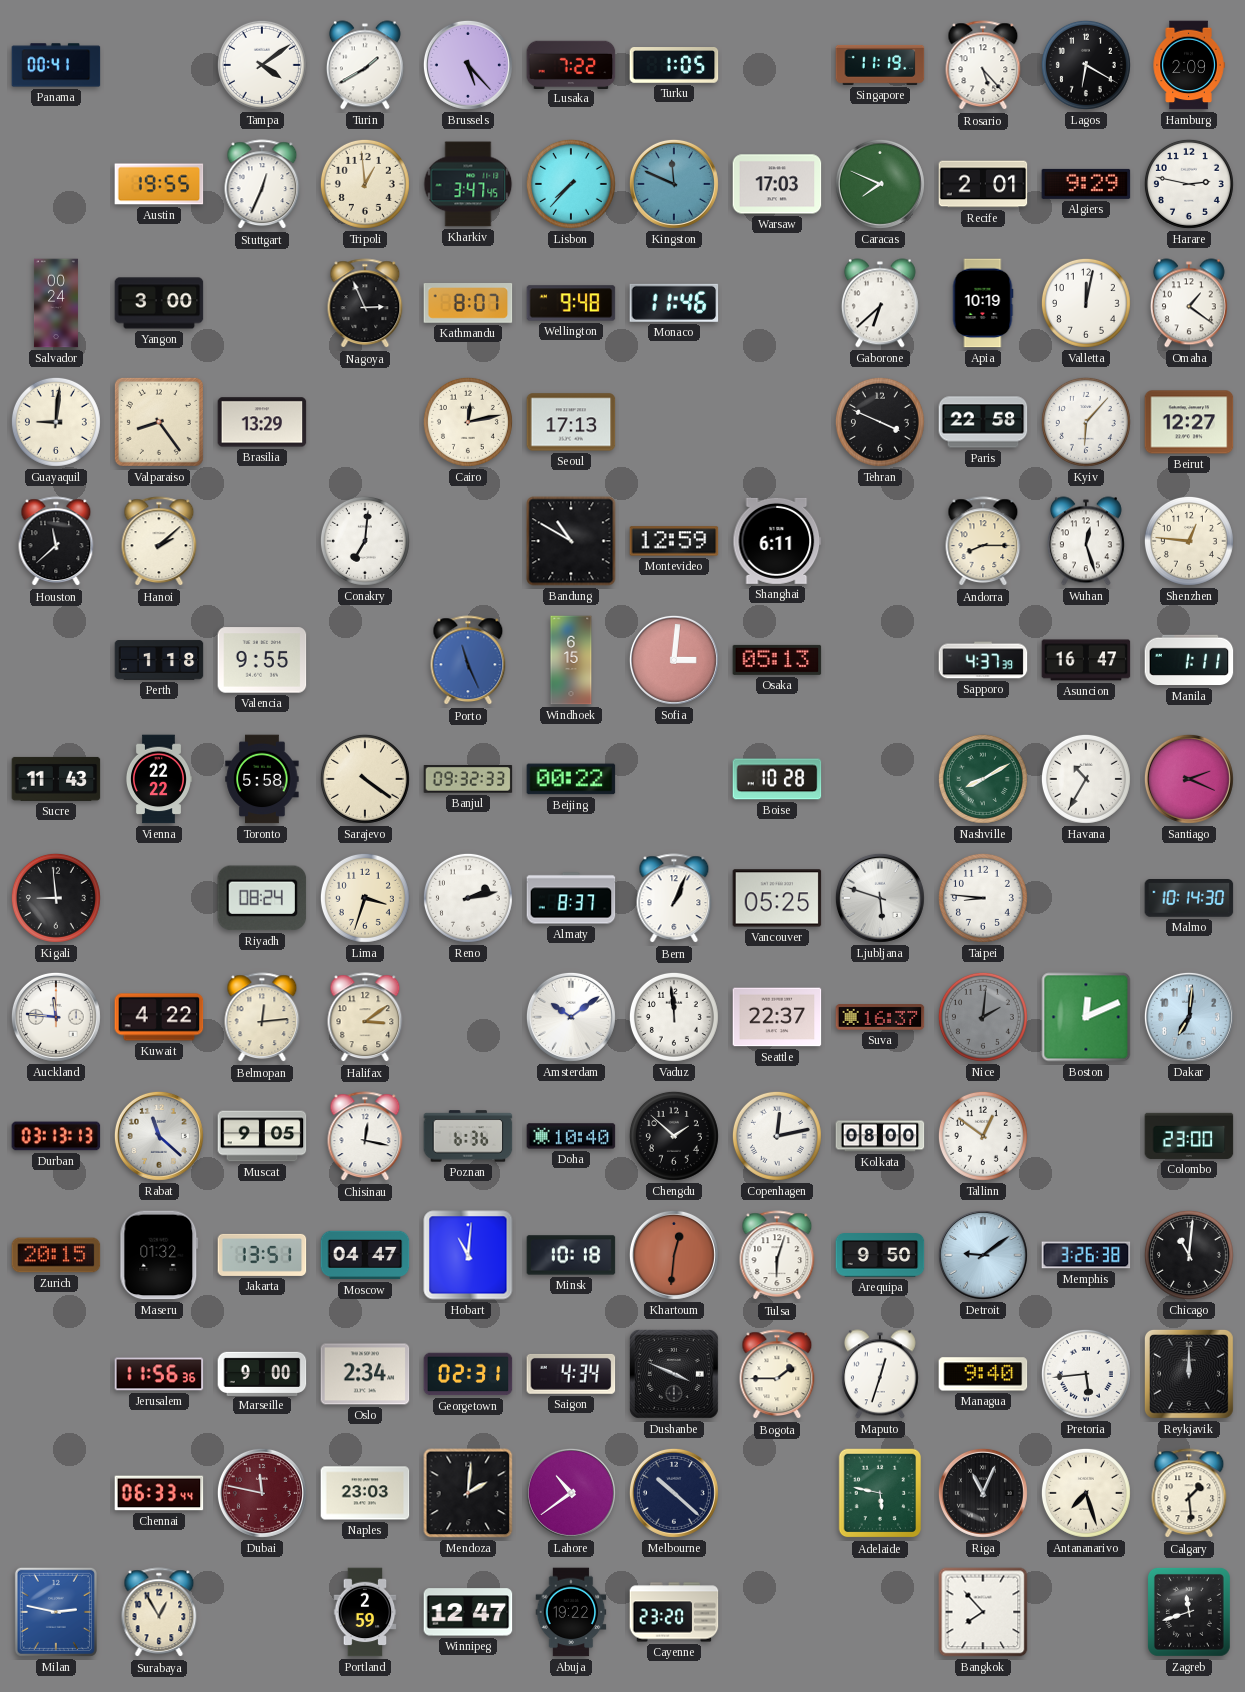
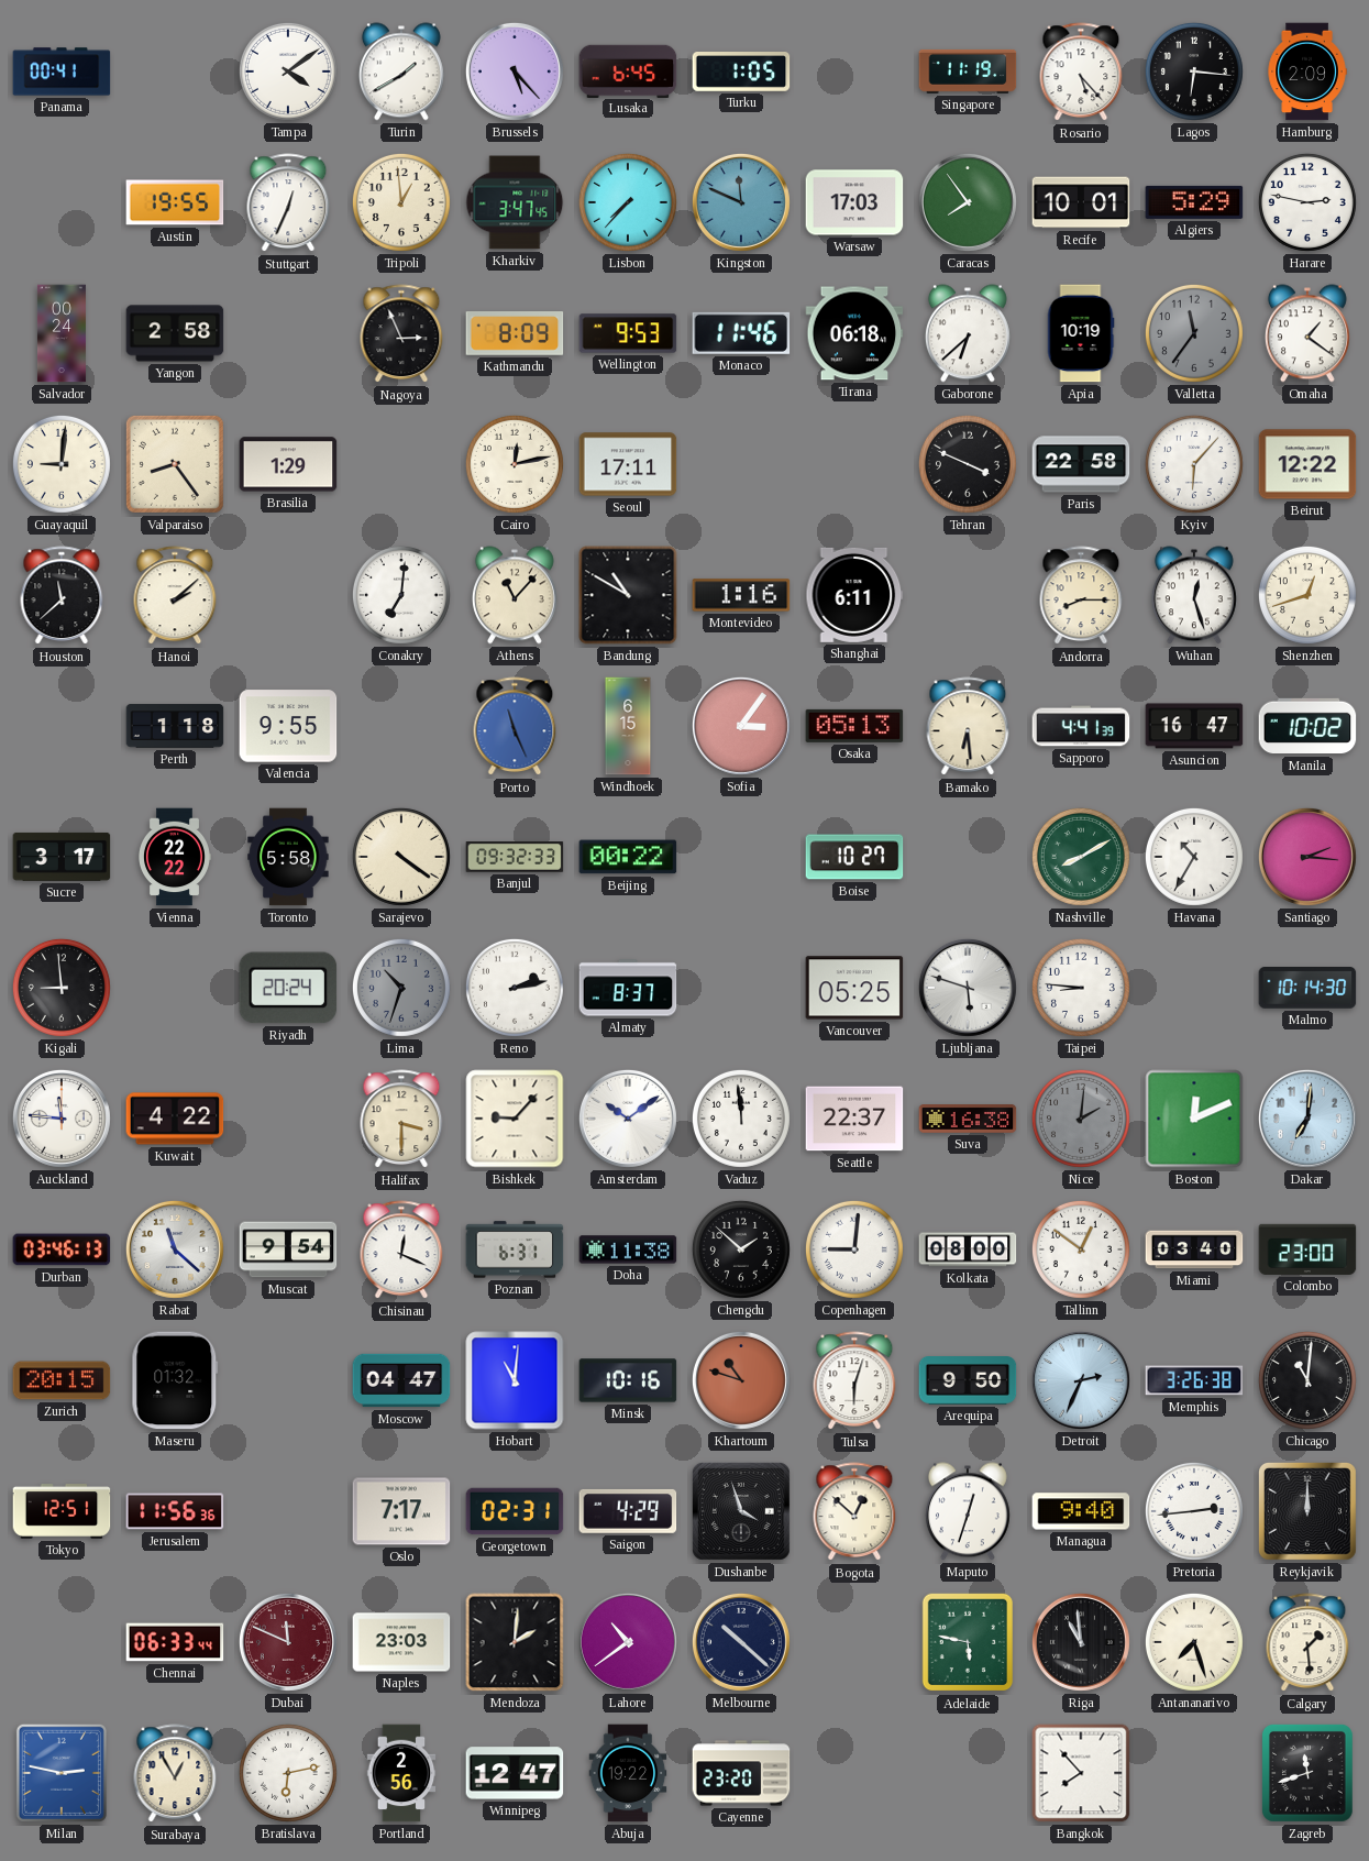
Lusaka: 7:22 -> 6:45 (628, 70)
Lagos: 6:20 -> 6:16 (1194, 71)
Caracas: 7:49 -> 7:54 (968, 202)
Recife: 2:01 -> 10:01 (1081, 202)
Algiers: 9:29 -> 5:29 (1194, 202)
Yangon: 3:00 -> 2:58 (175, 333)
Kathmandu: 8:07 -> 8:09 (515, 334)
Wellington: 9:48 -> 9:53 (628, 333)
Tirana: none -> 06:18 (854, 333)
Valletta: 12:02 -> 11:36 (1194, 333)
Valletta dial: white -> grey (1194, 333)
Brasilia: 13:29 -> 1:29 (288, 464)
Seoul: 17:13 -> 17:11 (628, 464)
Beirut: 12:27 -> 12:22 (1307, 464)
Athens: none -> 11:07 (515, 595)
Montevideo: 12:59 -> 1:16 (741, 595)
Shenzhen: 12:46 -> 12:42 (1307, 595)
Sofia: 3:01 -> 3:06 (741, 726)
Bamako: none -> 6:29 (968, 727)
Sapporo: 4:37 -> 4:41 (1081, 726)
Manila: 1:11 -> 10:02 (1307, 726)
Sucre: 11:43 -> 3:17 (62, 857)
Boise: 10:28 -> 10:27 (854, 857)
Santiago: 2:19 -> 2:16 (1307, 857)
Riyadh: 08:24 -> 20:24 (288, 988)
Lima: 3:33 -> 10:33 (401, 988)
Lima dial: cream -> grey (401, 988)
Bern: 1:04 -> none (674, 899)
Belmopan: 12:14 -> none (262, 1018)
Halifax: 3:09 -> 3:30 (401, 1120)
Bishkek: none -> 9:07 (515, 1119)
Suva: 16:37 -> 16:38 (968, 1119)
Durban: 03:13 -> 03:46 (62, 1249)
Muscat: 9:05 -> 9:54 (288, 1249)
Chisinau: 12:17 -> 12:19 (401, 1251)
Poznan: 6:36 -> 6:31 (515, 1249)
Doha: 10:40 -> 11:38 (628, 1249)
Copenhagen: 12:13 -> 9:01 (854, 1249)
Miami: none -> 03:40 (1194, 1249)
Jakarta: 13:51 -> none (262, 1255)
Minsk: 10:18 -> 10:16 (628, 1380)
Khartoum: 12:31 -> 10:48 (741, 1380)
Detroit: 9:09 -> 2:34 (1081, 1380)
Tokyo: none -> 12:51 (62, 1512)
Marseille: 9:00 -> none (262, 1373)
Oslo: 2:34 -> 7:17 (401, 1511)
Saigon: 4:34 -> 4:29 (628, 1511)
Dushanbe: 3:49 -> 3:57 (741, 1511)
Bogota: 1:45 -> 12:52 (854, 1512)
Pretoria: 5:44 -> 2:44 (1194, 1511)
Dubai: 11:47 -> 11:49 (288, 1642)
Riga: 11:04 -> 10:59 (1081, 1642)
Bratislava: none -> 6:13 (288, 1773)
Portland: 2:59 -> 2:56 (401, 1773)
